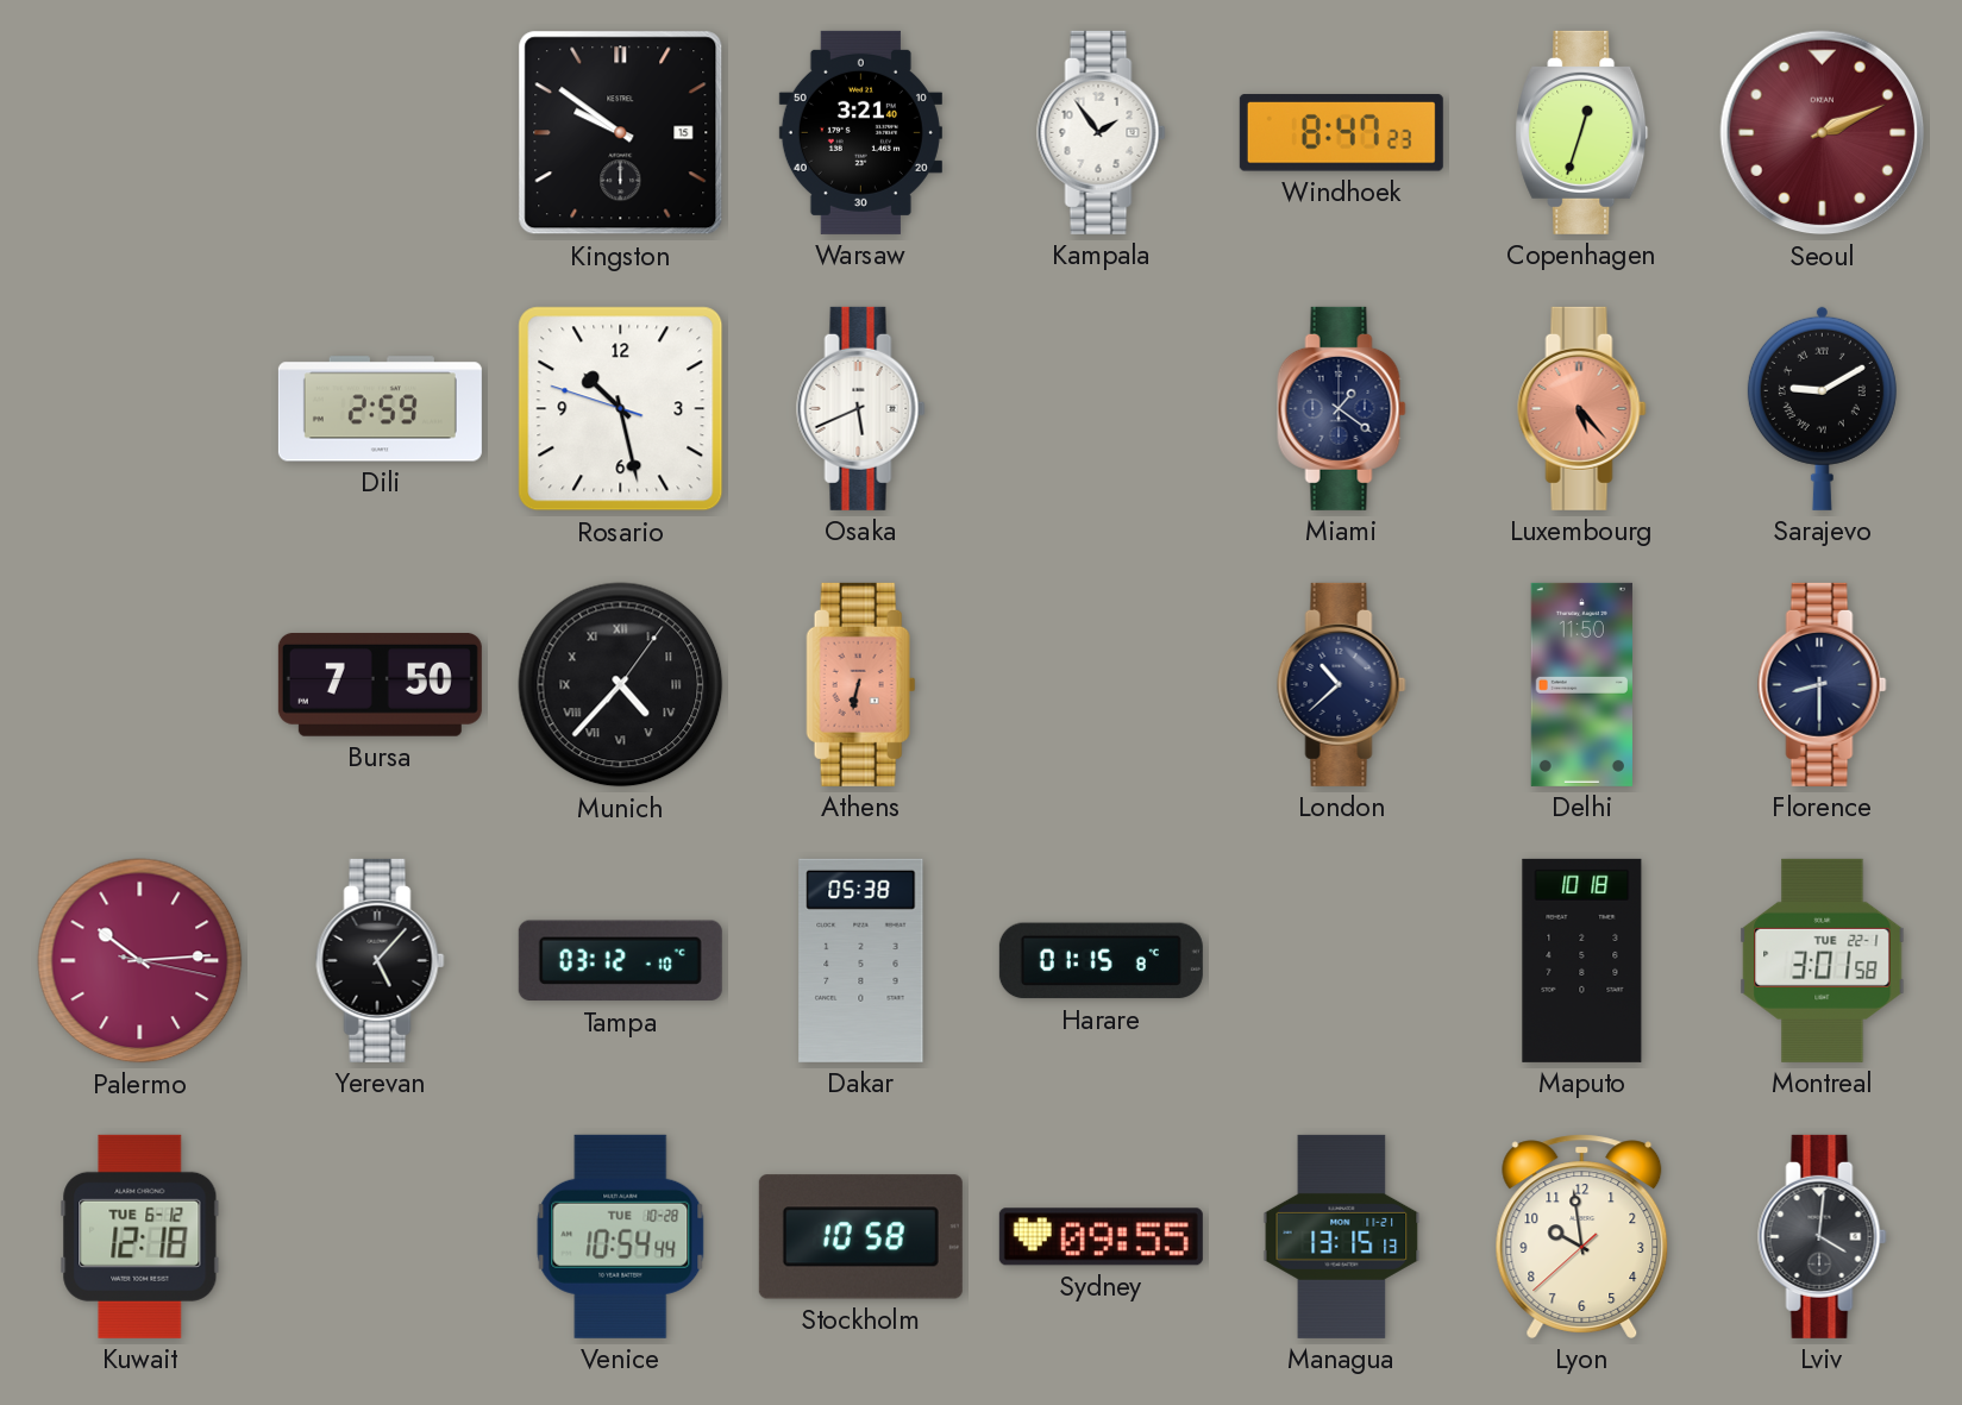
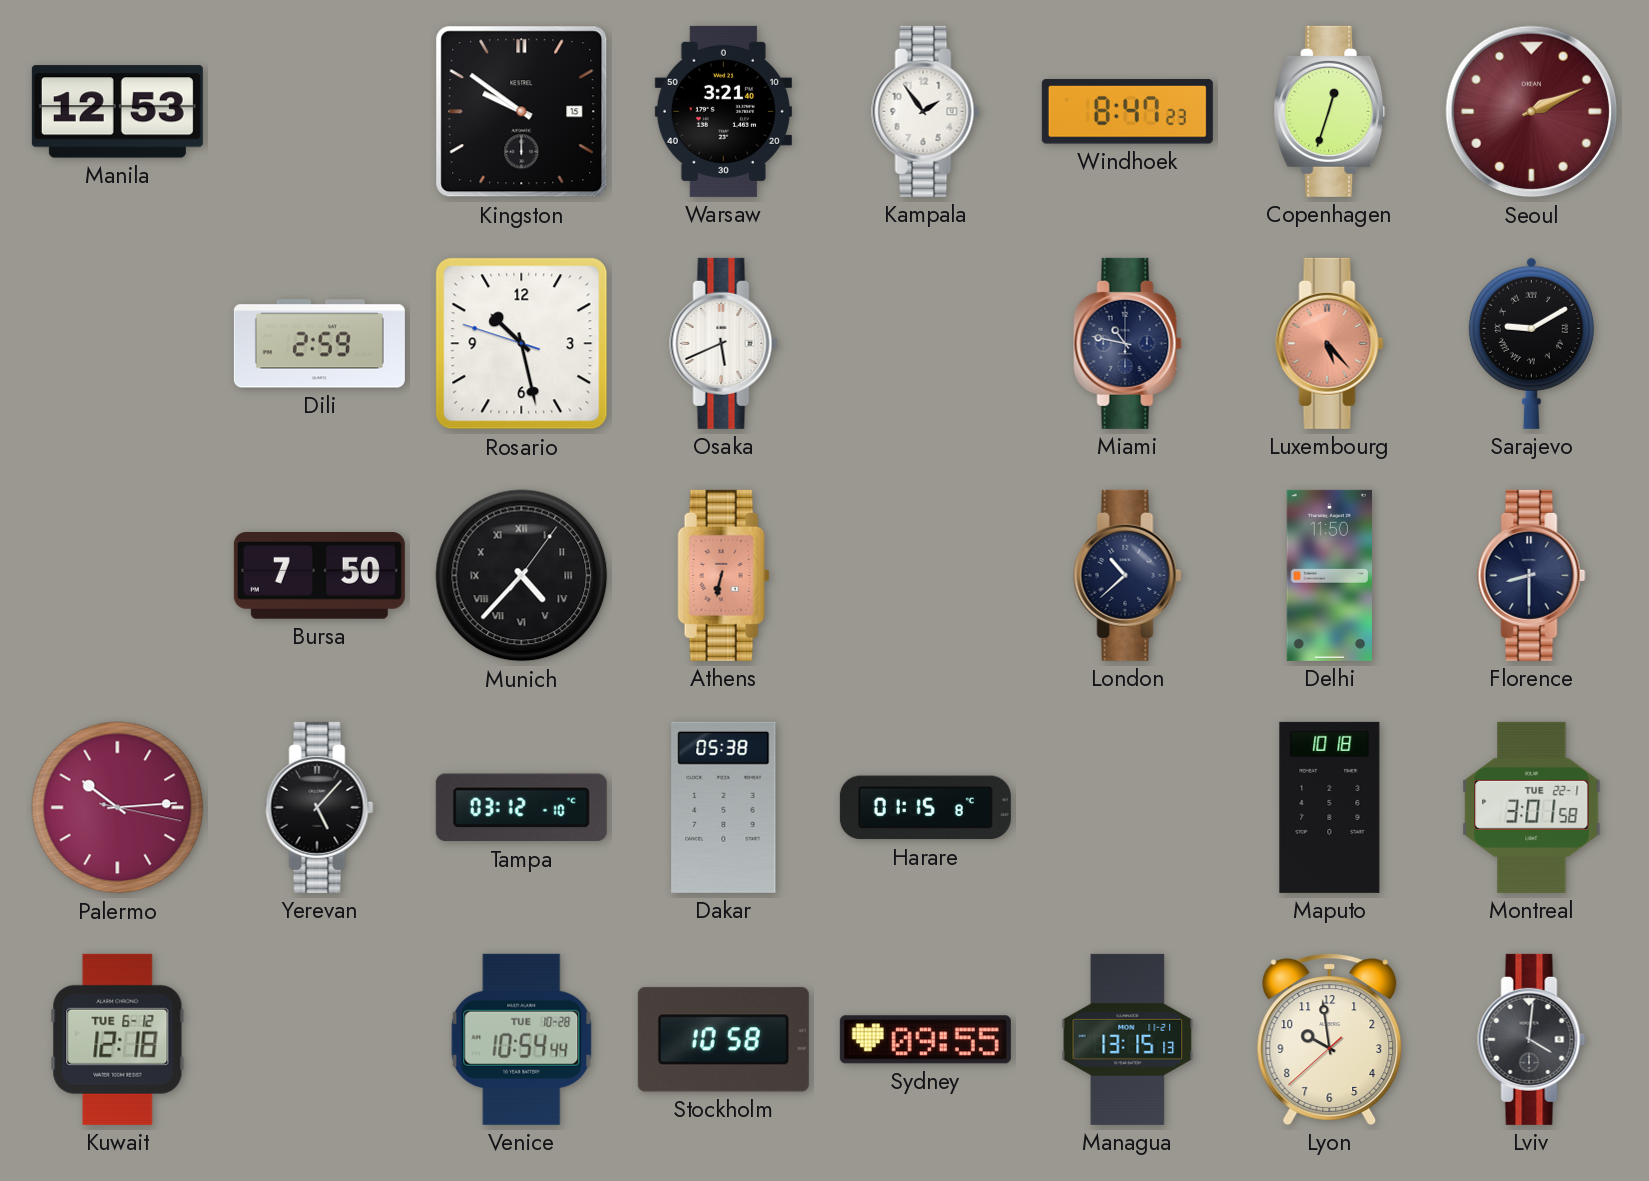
Manila: none -> 12:53 (117, 112)
Miami: 1:21 -> 10:47 (1128, 343)
